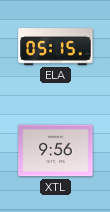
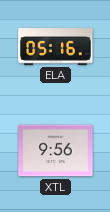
ELA: 05:15 -> 05:16 (56, 47)
